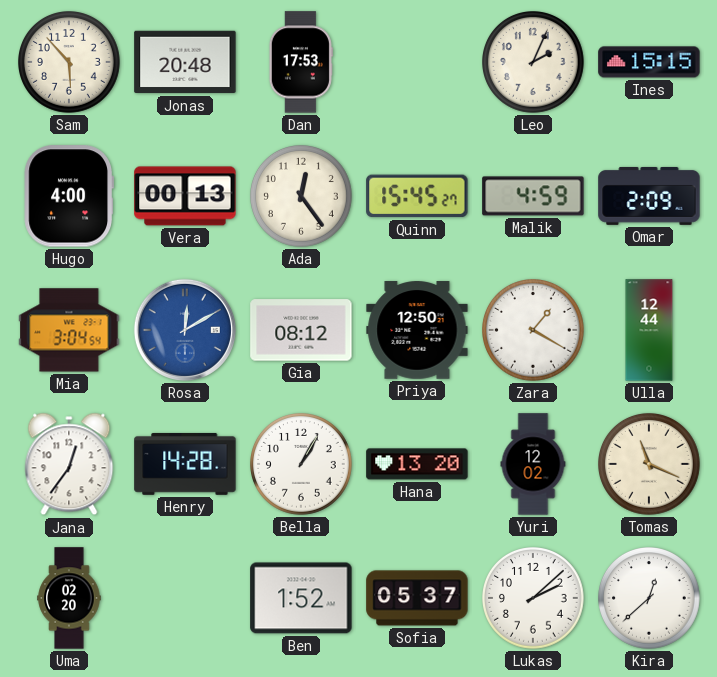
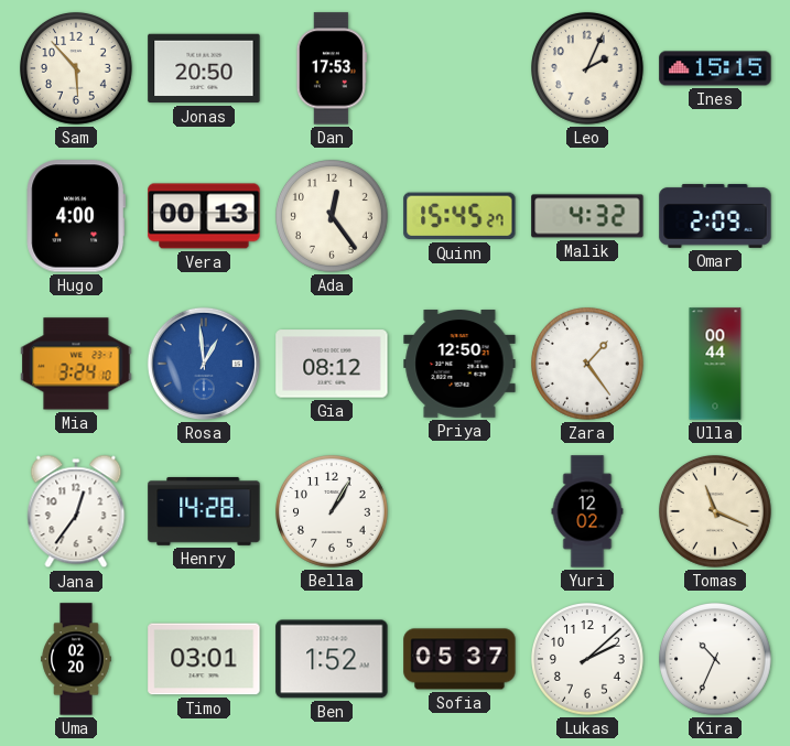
Jonas: 20:48 -> 20:50 (204, 68)
Malik: 4:59 -> 4:32 (587, 216)
Mia: 3:04 -> 3:24 (76, 364)
Rosa: 12:10 -> 12:59 (204, 364)
Zara: 1:20 -> 1:24 (588, 365)
Ulla: 12:44 -> 00:44 (715, 364)
Hana: 13:20 -> none (417, 464)
Timo: none -> 03:01 (204, 659)
Kira: 12:38 -> 10:34 (716, 660)
